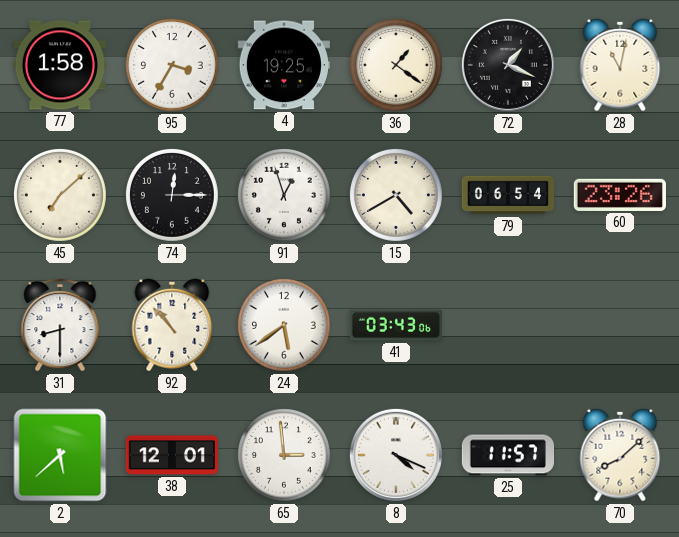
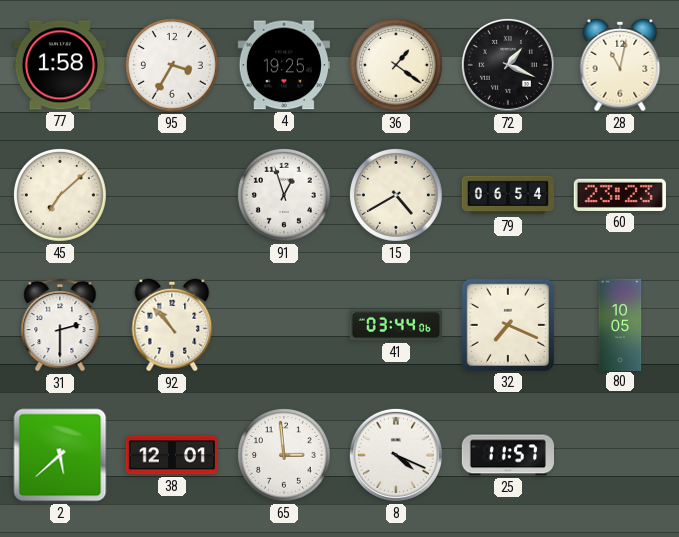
74: 12:15 -> none (172, 195)
60: 23:26 -> 23:23 (620, 195)
31: 8:30 -> 2:30 (60, 325)
24: 5:39 -> none (284, 325)
41: 03:43 -> 03:44 (396, 325)
32: none -> 7:19 (508, 325)
80: none -> 10:05 (620, 324)
70: 8:08 -> none (620, 455)
